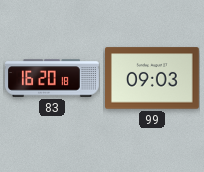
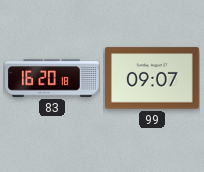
99: 09:03 -> 09:07 (153, 78)
